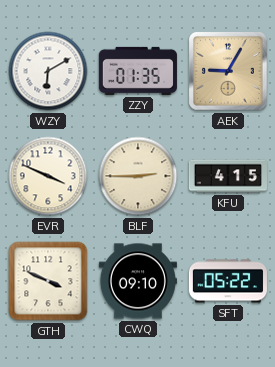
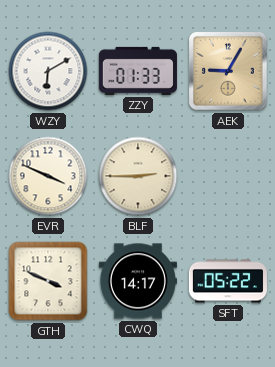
ZZY: 01:35 -> 01:33 (138, 71)
KFU: 4:15 -> none (228, 176)
CWQ: 09:10 -> 14:17 (138, 281)
